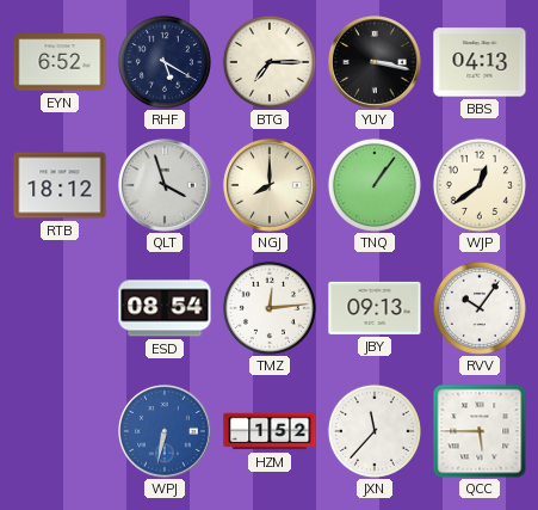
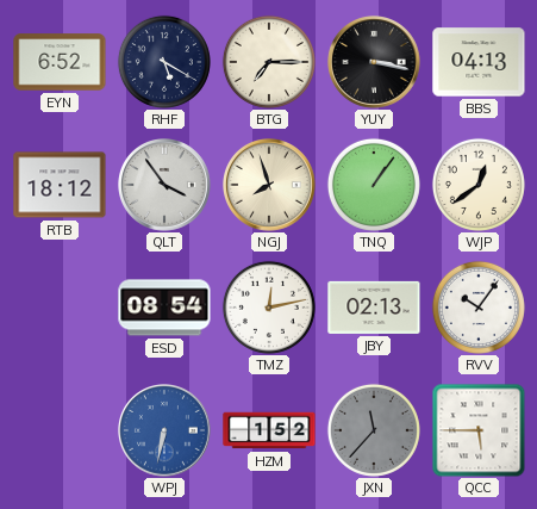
QLT: 3:57 -> 3:54 (166, 186)
NGJ: 8:00 -> 7:57 (270, 186)
TMZ: 12:14 -> 12:13 (269, 308)
JBY: 09:13 -> 02:13 (374, 308)
JXN dial: white -> grey (374, 430)
